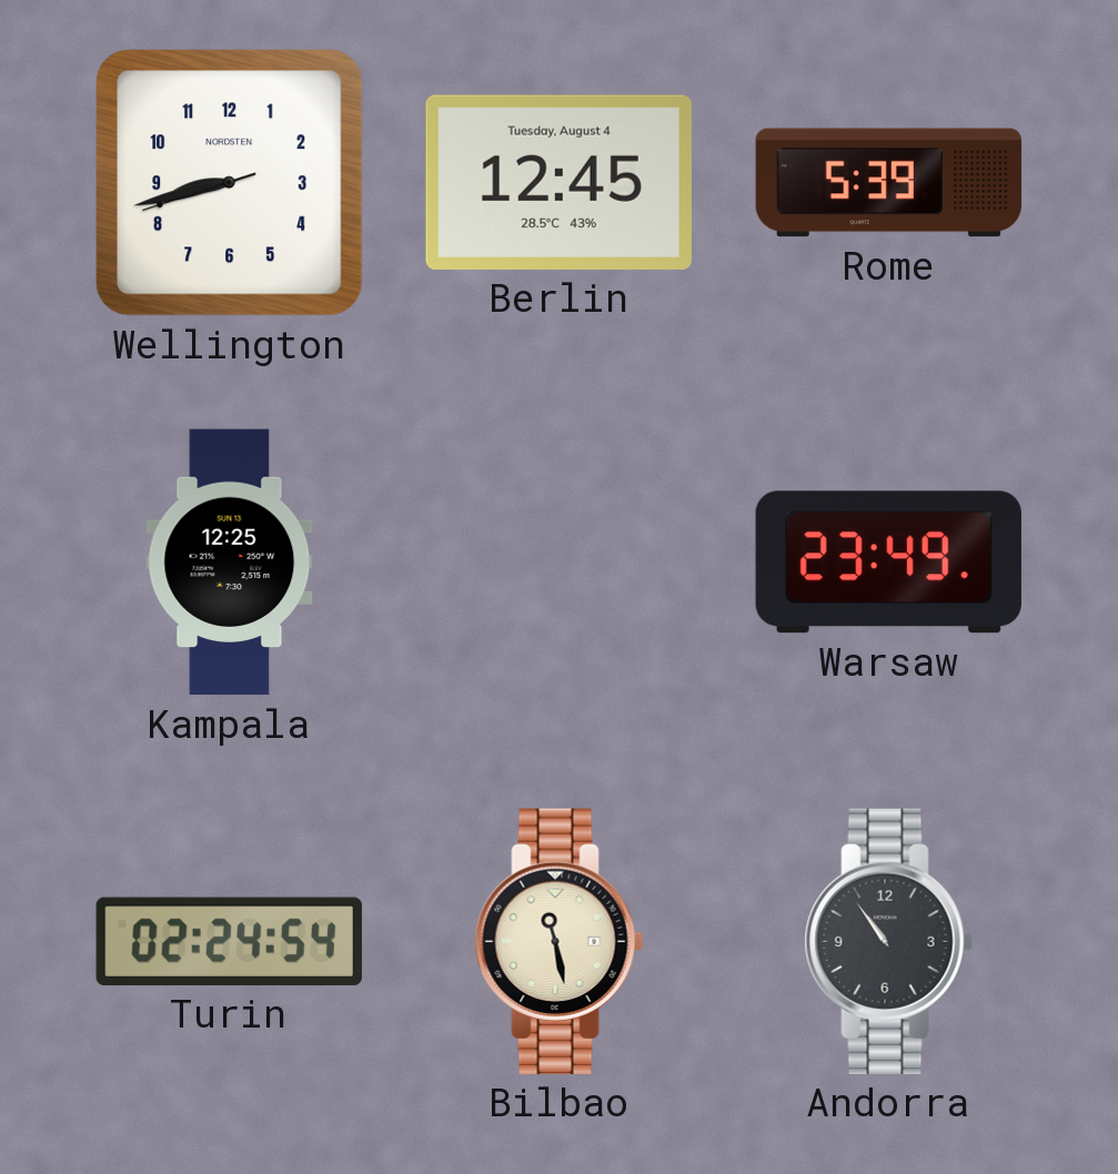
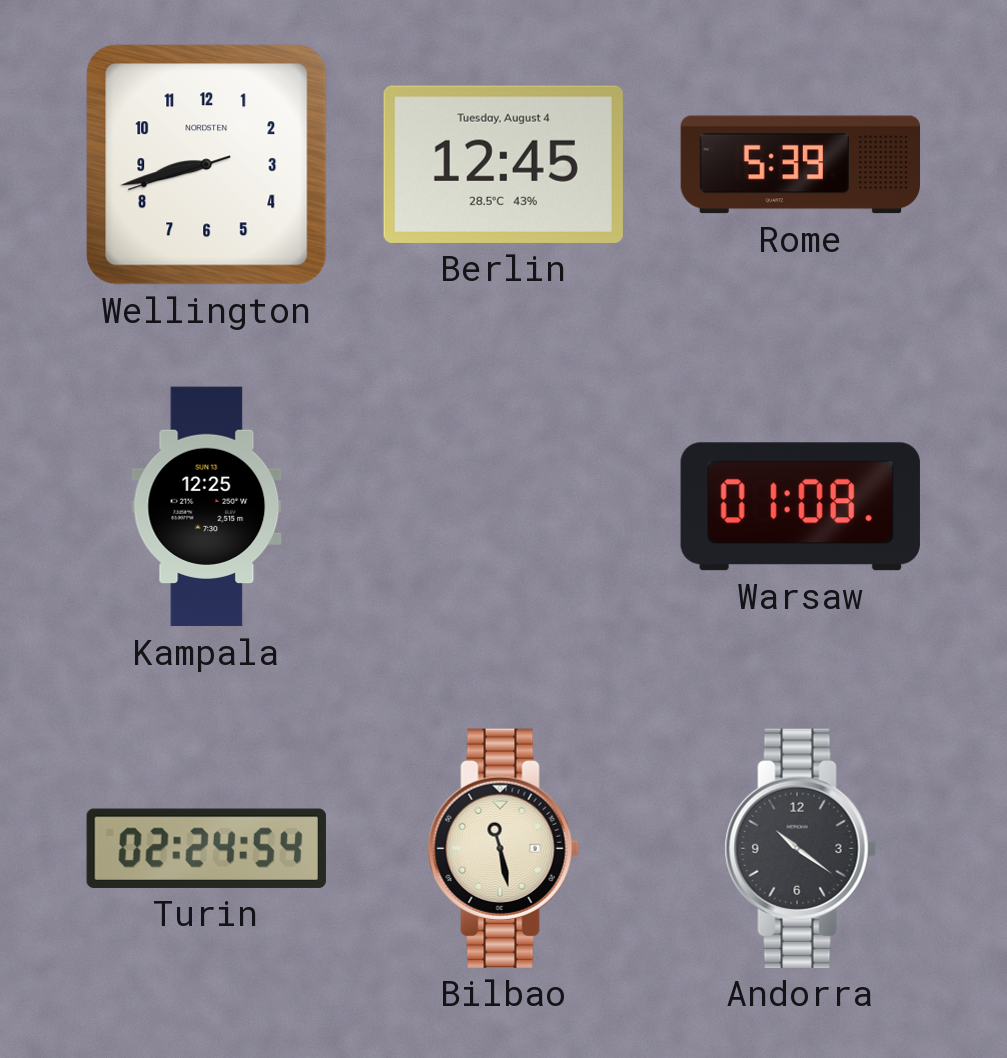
Warsaw: 23:49 -> 01:08 (800, 507)
Andorra: 10:54 -> 10:21 (800, 848)
